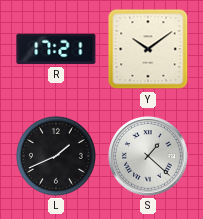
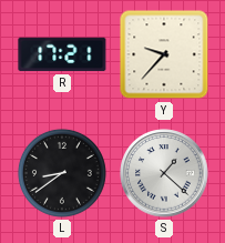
Y: 10:09 -> 9:37 (164, 54)
L: 1:41 -> 8:39 (62, 173)
